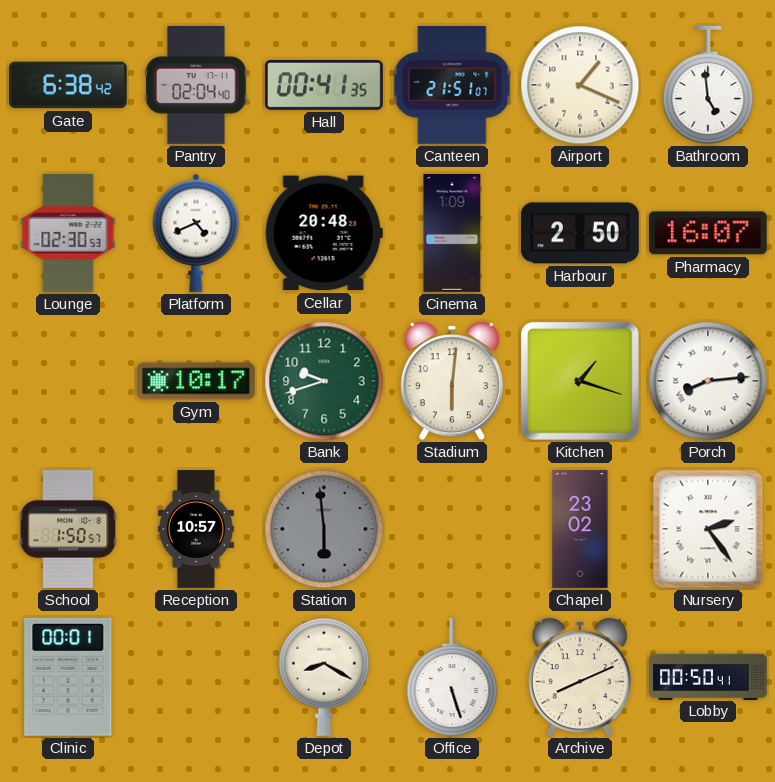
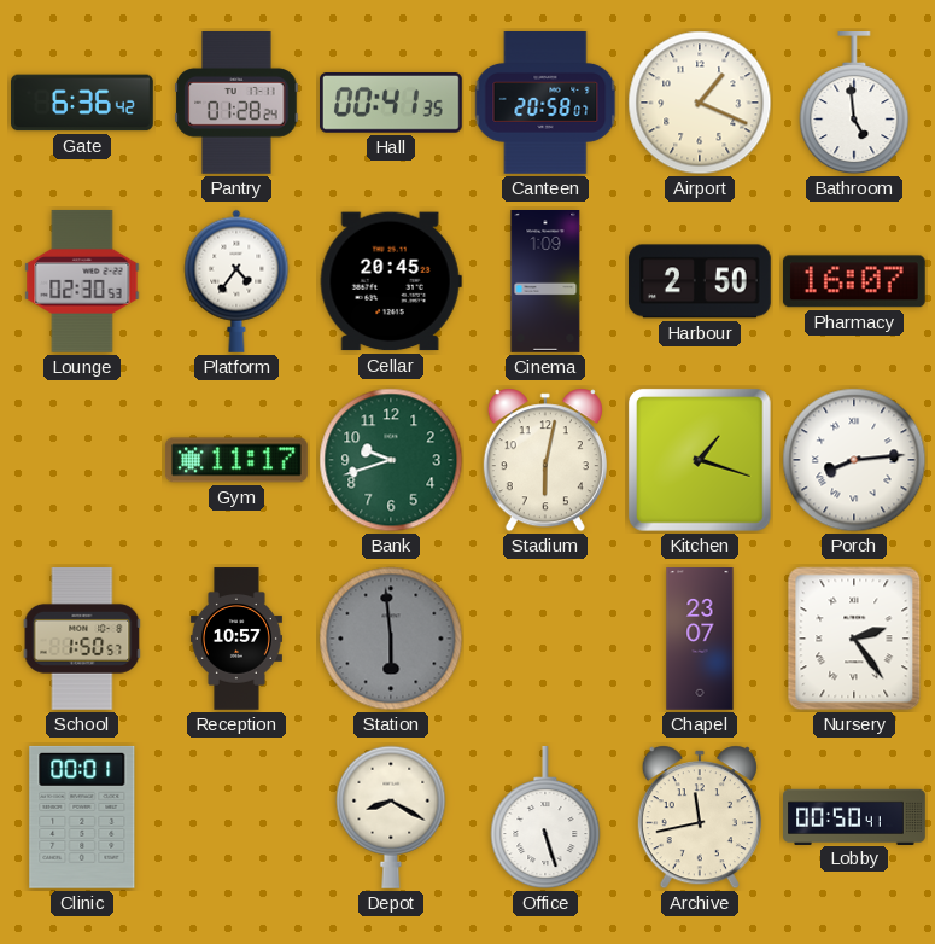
Gate: 6:38 -> 6:36 (83, 103)
Pantry: 02:04 -> 01:28 (236, 104)
Canteen: 21:51 -> 20:58 (545, 104)
Platform: 4:41 -> 4:36 (236, 281)
Cellar: 20:48 -> 20:45 (391, 281)
Gym: 10:17 -> 11:17 (236, 460)
Stadium: 6:01 -> 6:02 (545, 460)
Chapel: 23:02 -> 23:07 (700, 639)
Archive: 8:11 -> 11:43 (700, 817)
